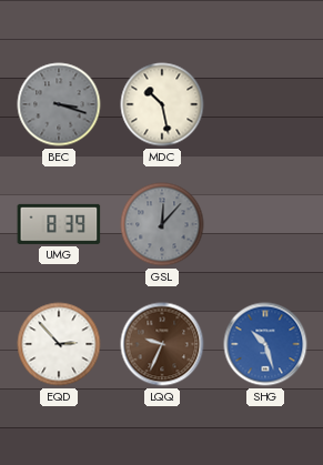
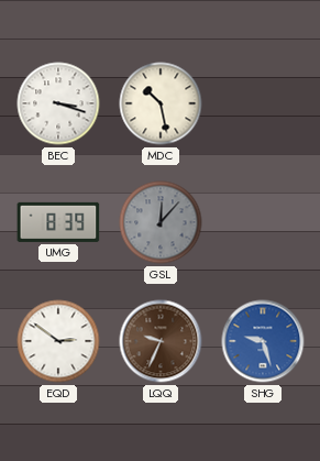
BEC dial: grey -> white (58, 103)
EQD: 2:53 -> 2:51 (58, 341)
SHG: 10:27 -> 9:27 (263, 341)
